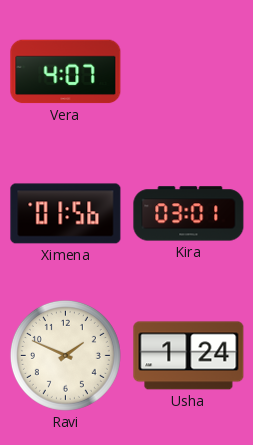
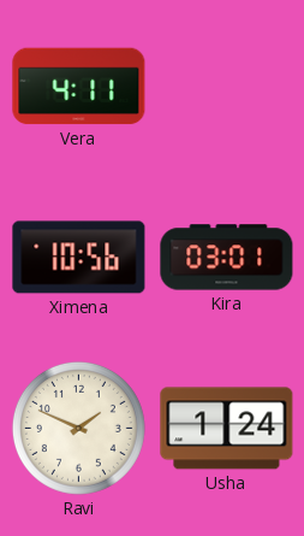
Vera: 4:07 -> 4:11 (79, 87)
Ximena: 01:56 -> 10:56 (79, 258)
